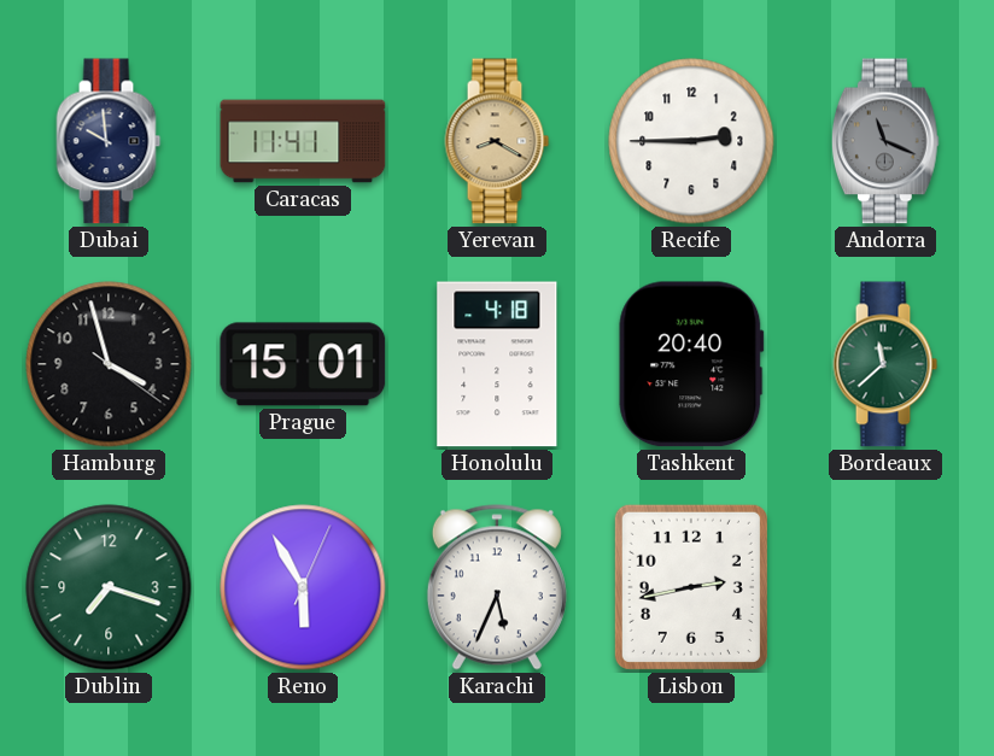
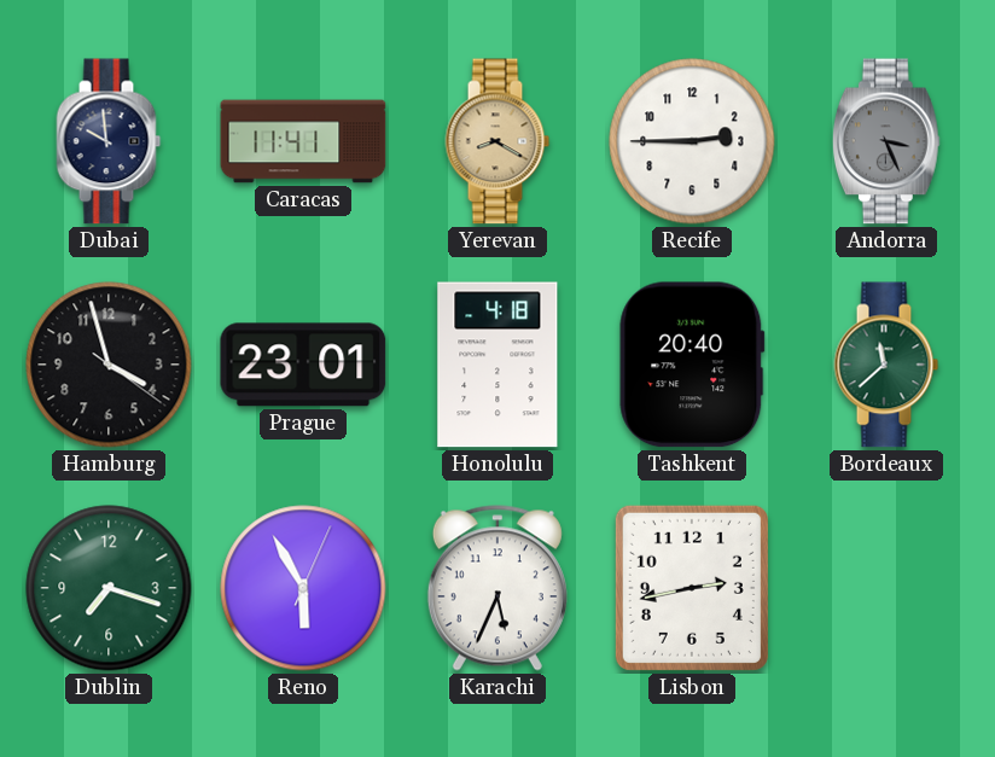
Andorra: 11:19 -> 3:26 (886, 141)
Prague: 15:01 -> 23:01 (303, 365)
